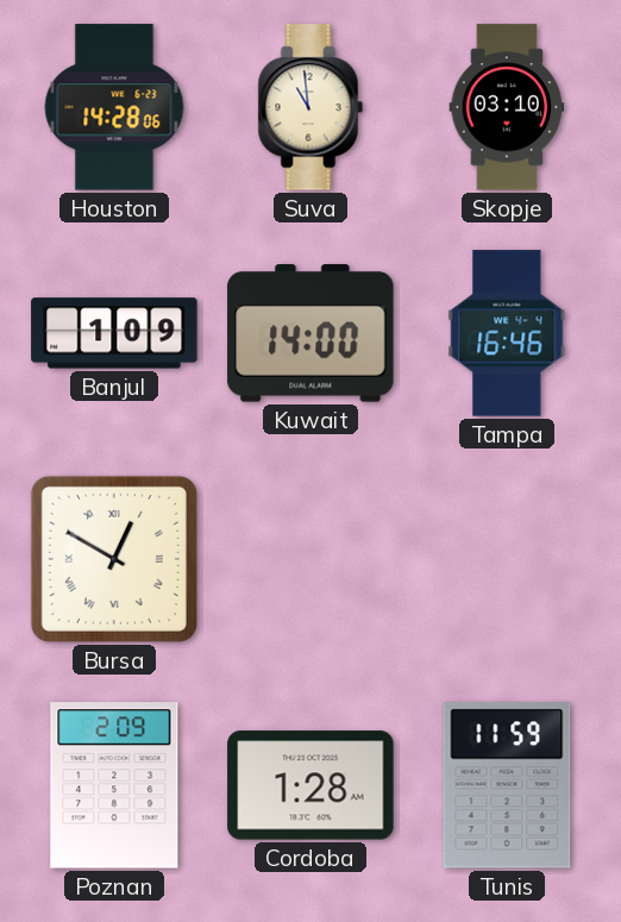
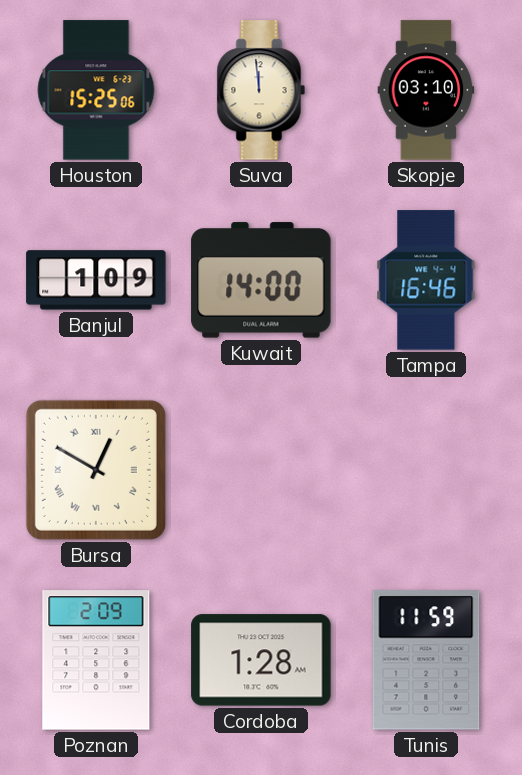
Houston: 14:28 -> 15:25 (96, 90)
Suva: 10:59 -> 11:59 (261, 90)
